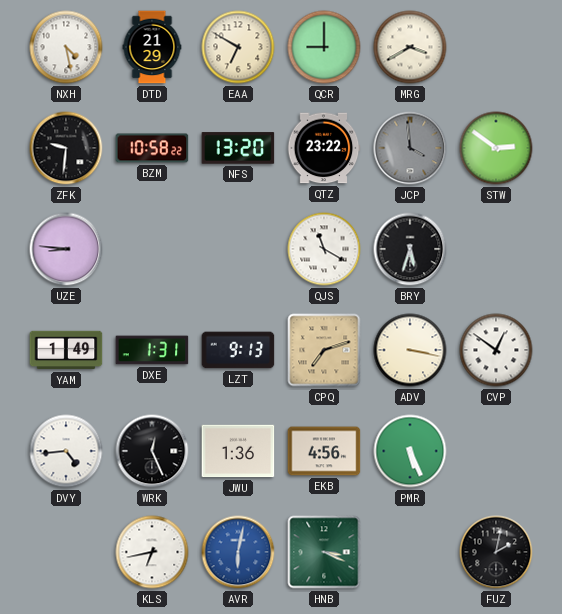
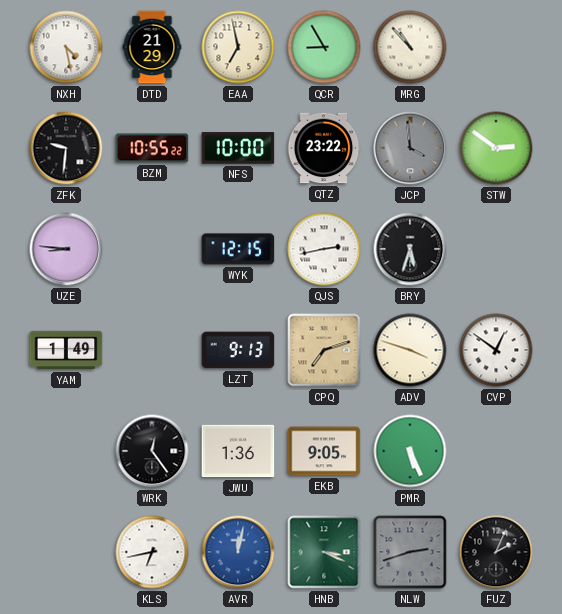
EAA: 6:50 -> 6:58 (238, 47)
QCR: 9:00 -> 8:55 (324, 47)
MRG: 3:40 -> 10:53 (410, 47)
BZM: 10:58 -> 10:55 (152, 148)
NFS: 13:20 -> 10:00 (238, 148)
WYK: none -> 12:15 (238, 249)
QJS: 11:20 -> 2:43 (324, 249)
DXE: 1:31 -> none (152, 350)
ADV: 3:17 -> 3:48 (410, 350)
DVY: 4:44 -> none (66, 451)
WRK: 12:26 -> 12:24 (152, 451)
EKB: 4:56 -> 9:05 (324, 451)
AVR: 6:02 -> 12:02 (238, 552)
NLW: none -> 2:42 (410, 552)
FUZ: 2:02 -> 2:04 (496, 552)
